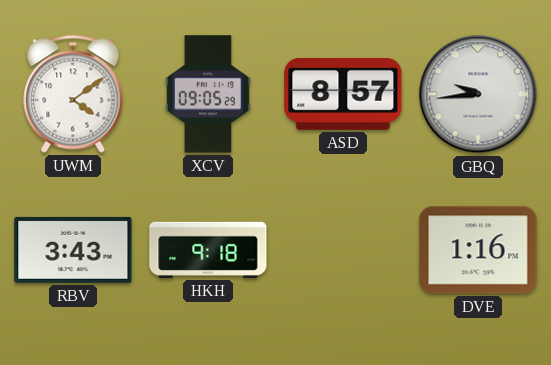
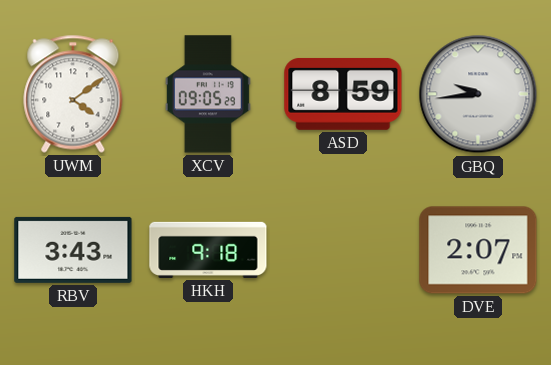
ASD: 8:57 -> 8:59 (343, 94)
DVE: 1:16 -> 2:07 (478, 250)
